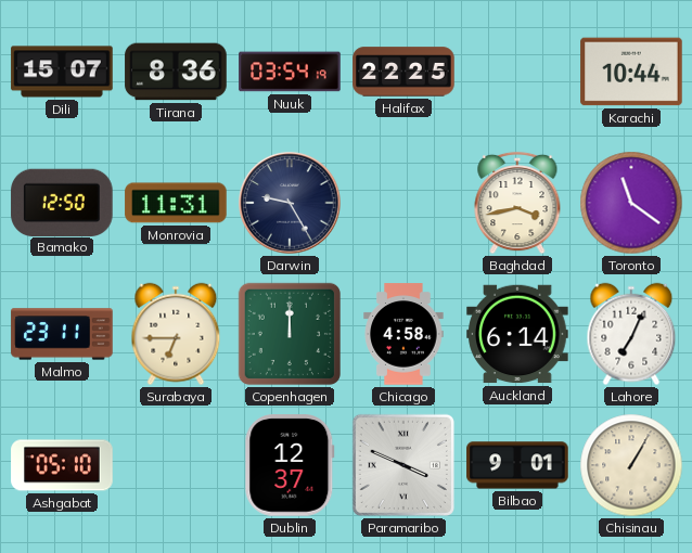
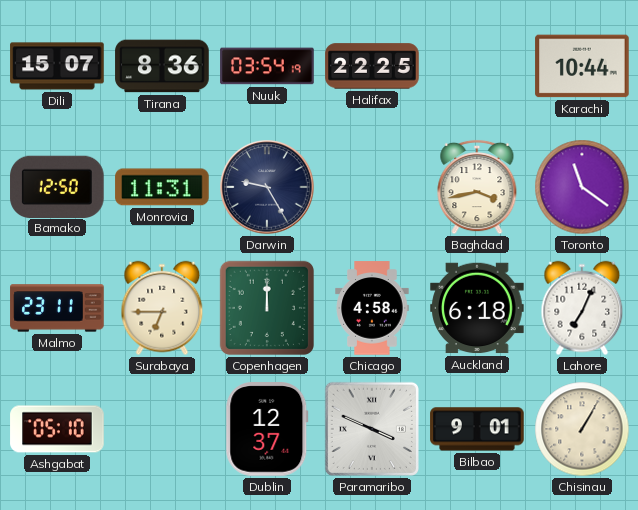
Auckland: 6:14 -> 6:18 (477, 308)
